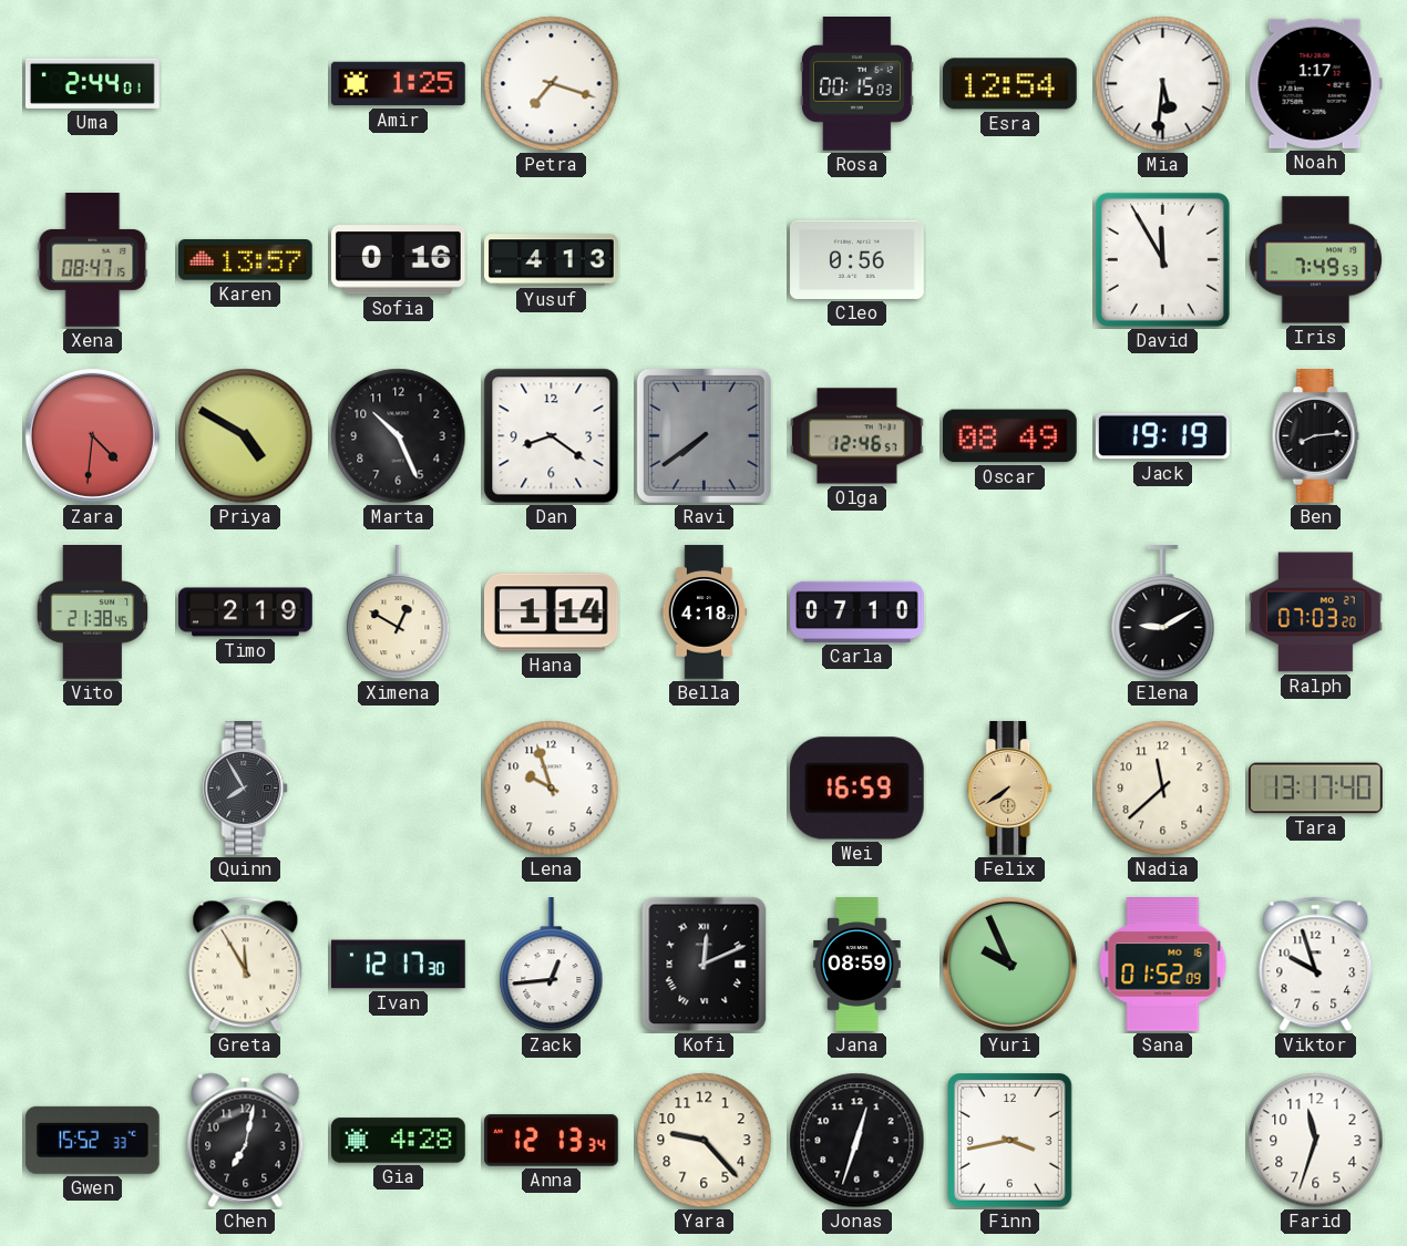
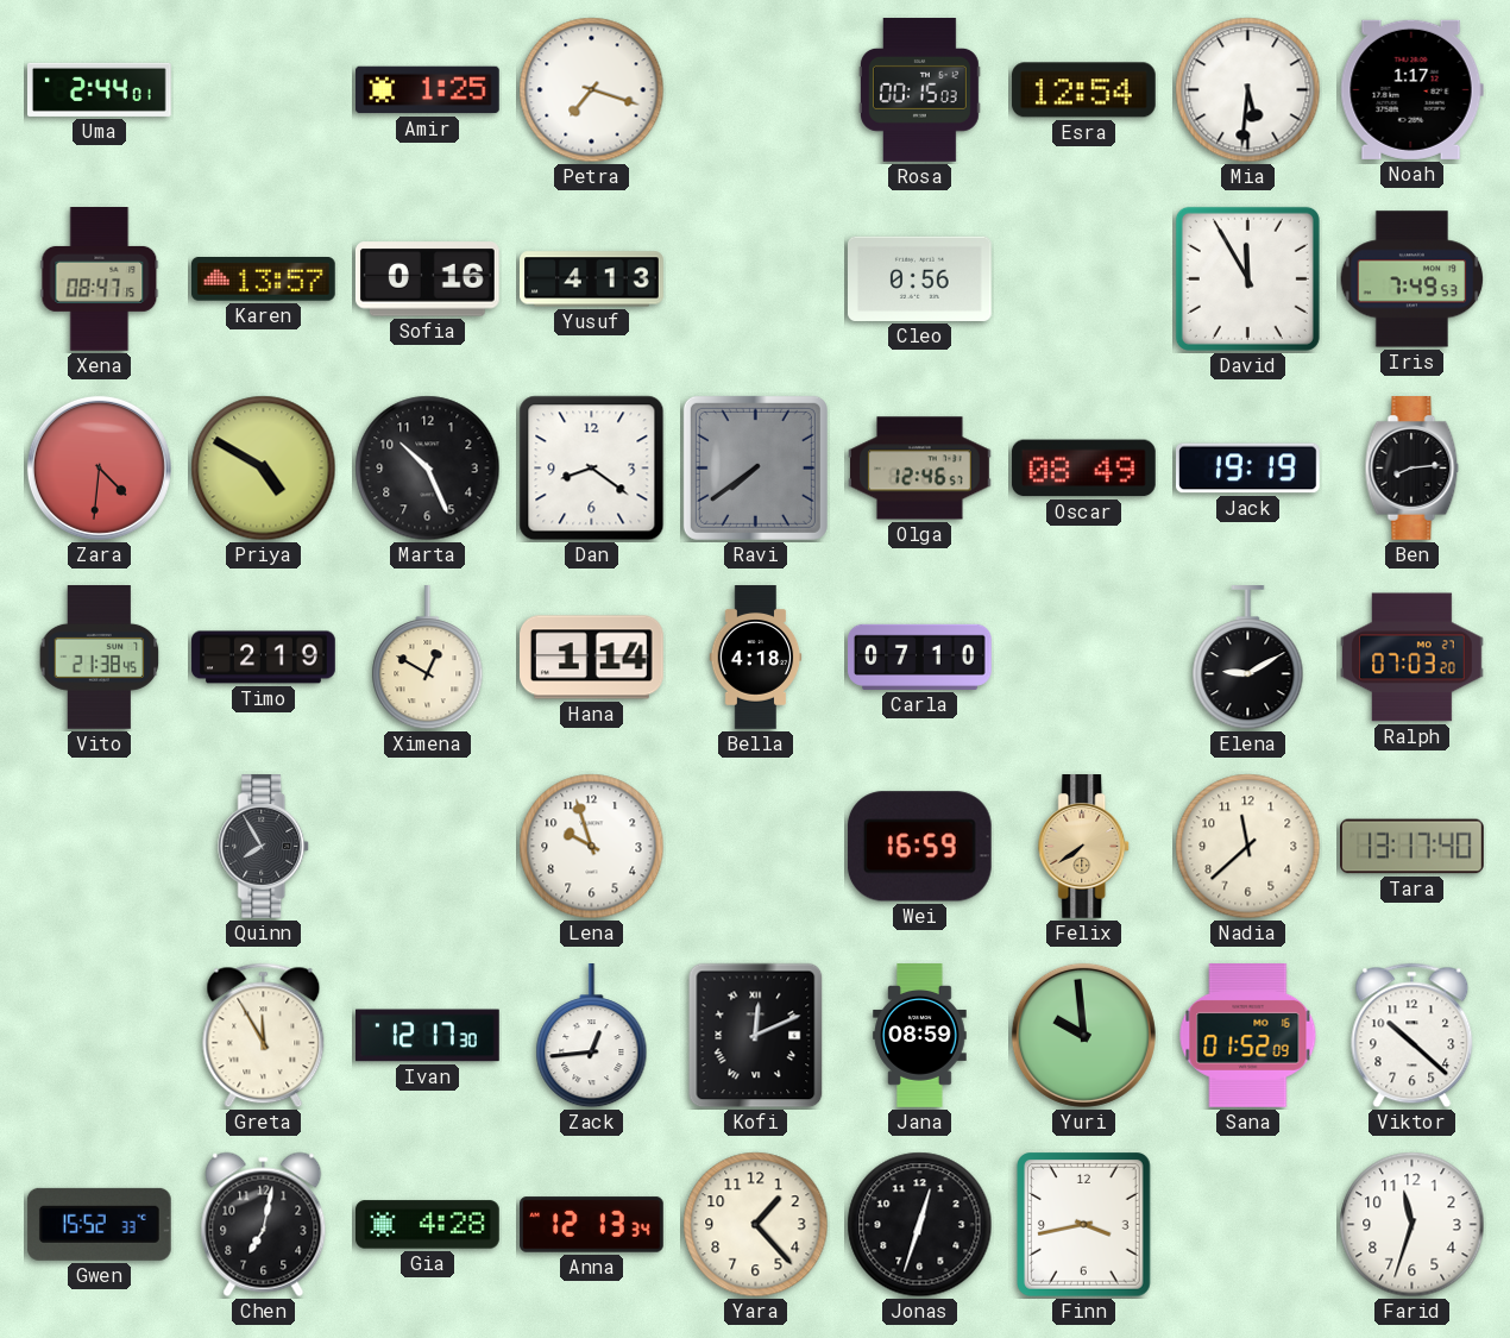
Yuri: 9:56 -> 9:59 (1083, 1035)
Viktor: 9:57 -> 10:22 (1413, 1036)
Yara: 9:23 -> 1:23 (756, 1225)
